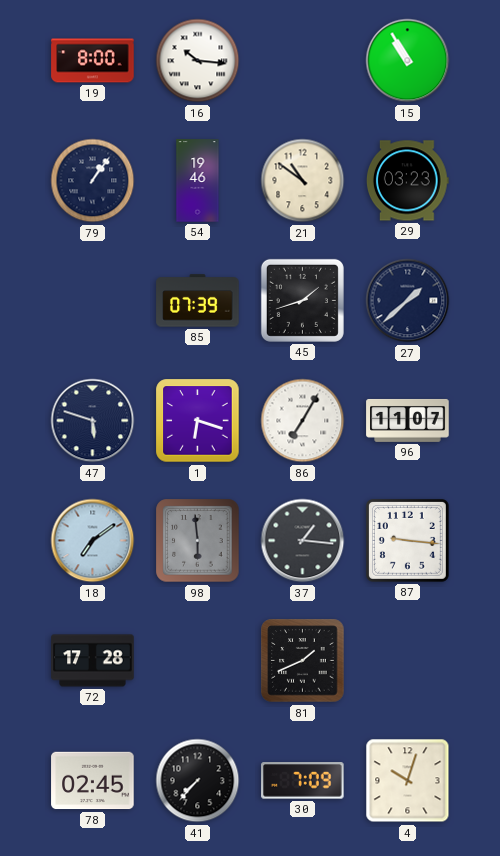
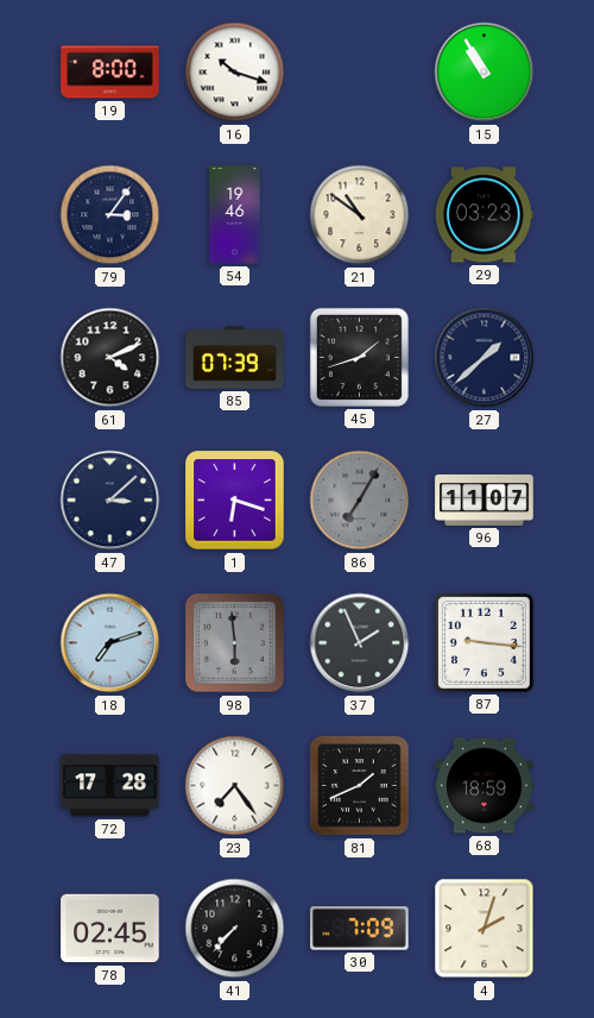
16: 10:16 -> 10:18 (235, 73)
79: 1:06 -> 3:06 (110, 215)
61: none -> 4:11 (110, 358)
47: 5:48 -> 3:08 (110, 501)
86 dial: white -> grey (360, 501)
18: 7:09 -> 7:12 (110, 643)
37: 1:16 -> 1:56 (360, 643)
23: none -> 7:24 (235, 786)
68: none -> 18:59 (485, 786)
4: 10:03 -> 2:03 (485, 929)
